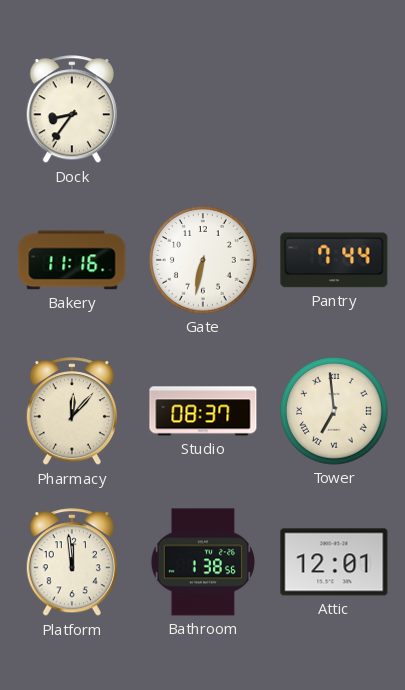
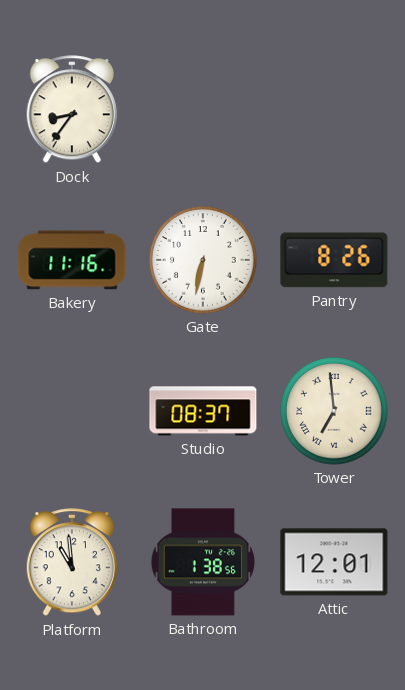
Pantry: 7:44 -> 8:26 (334, 260)
Pharmacy: 12:07 -> none (72, 412)
Platform: 11:59 -> 10:59 (72, 563)
